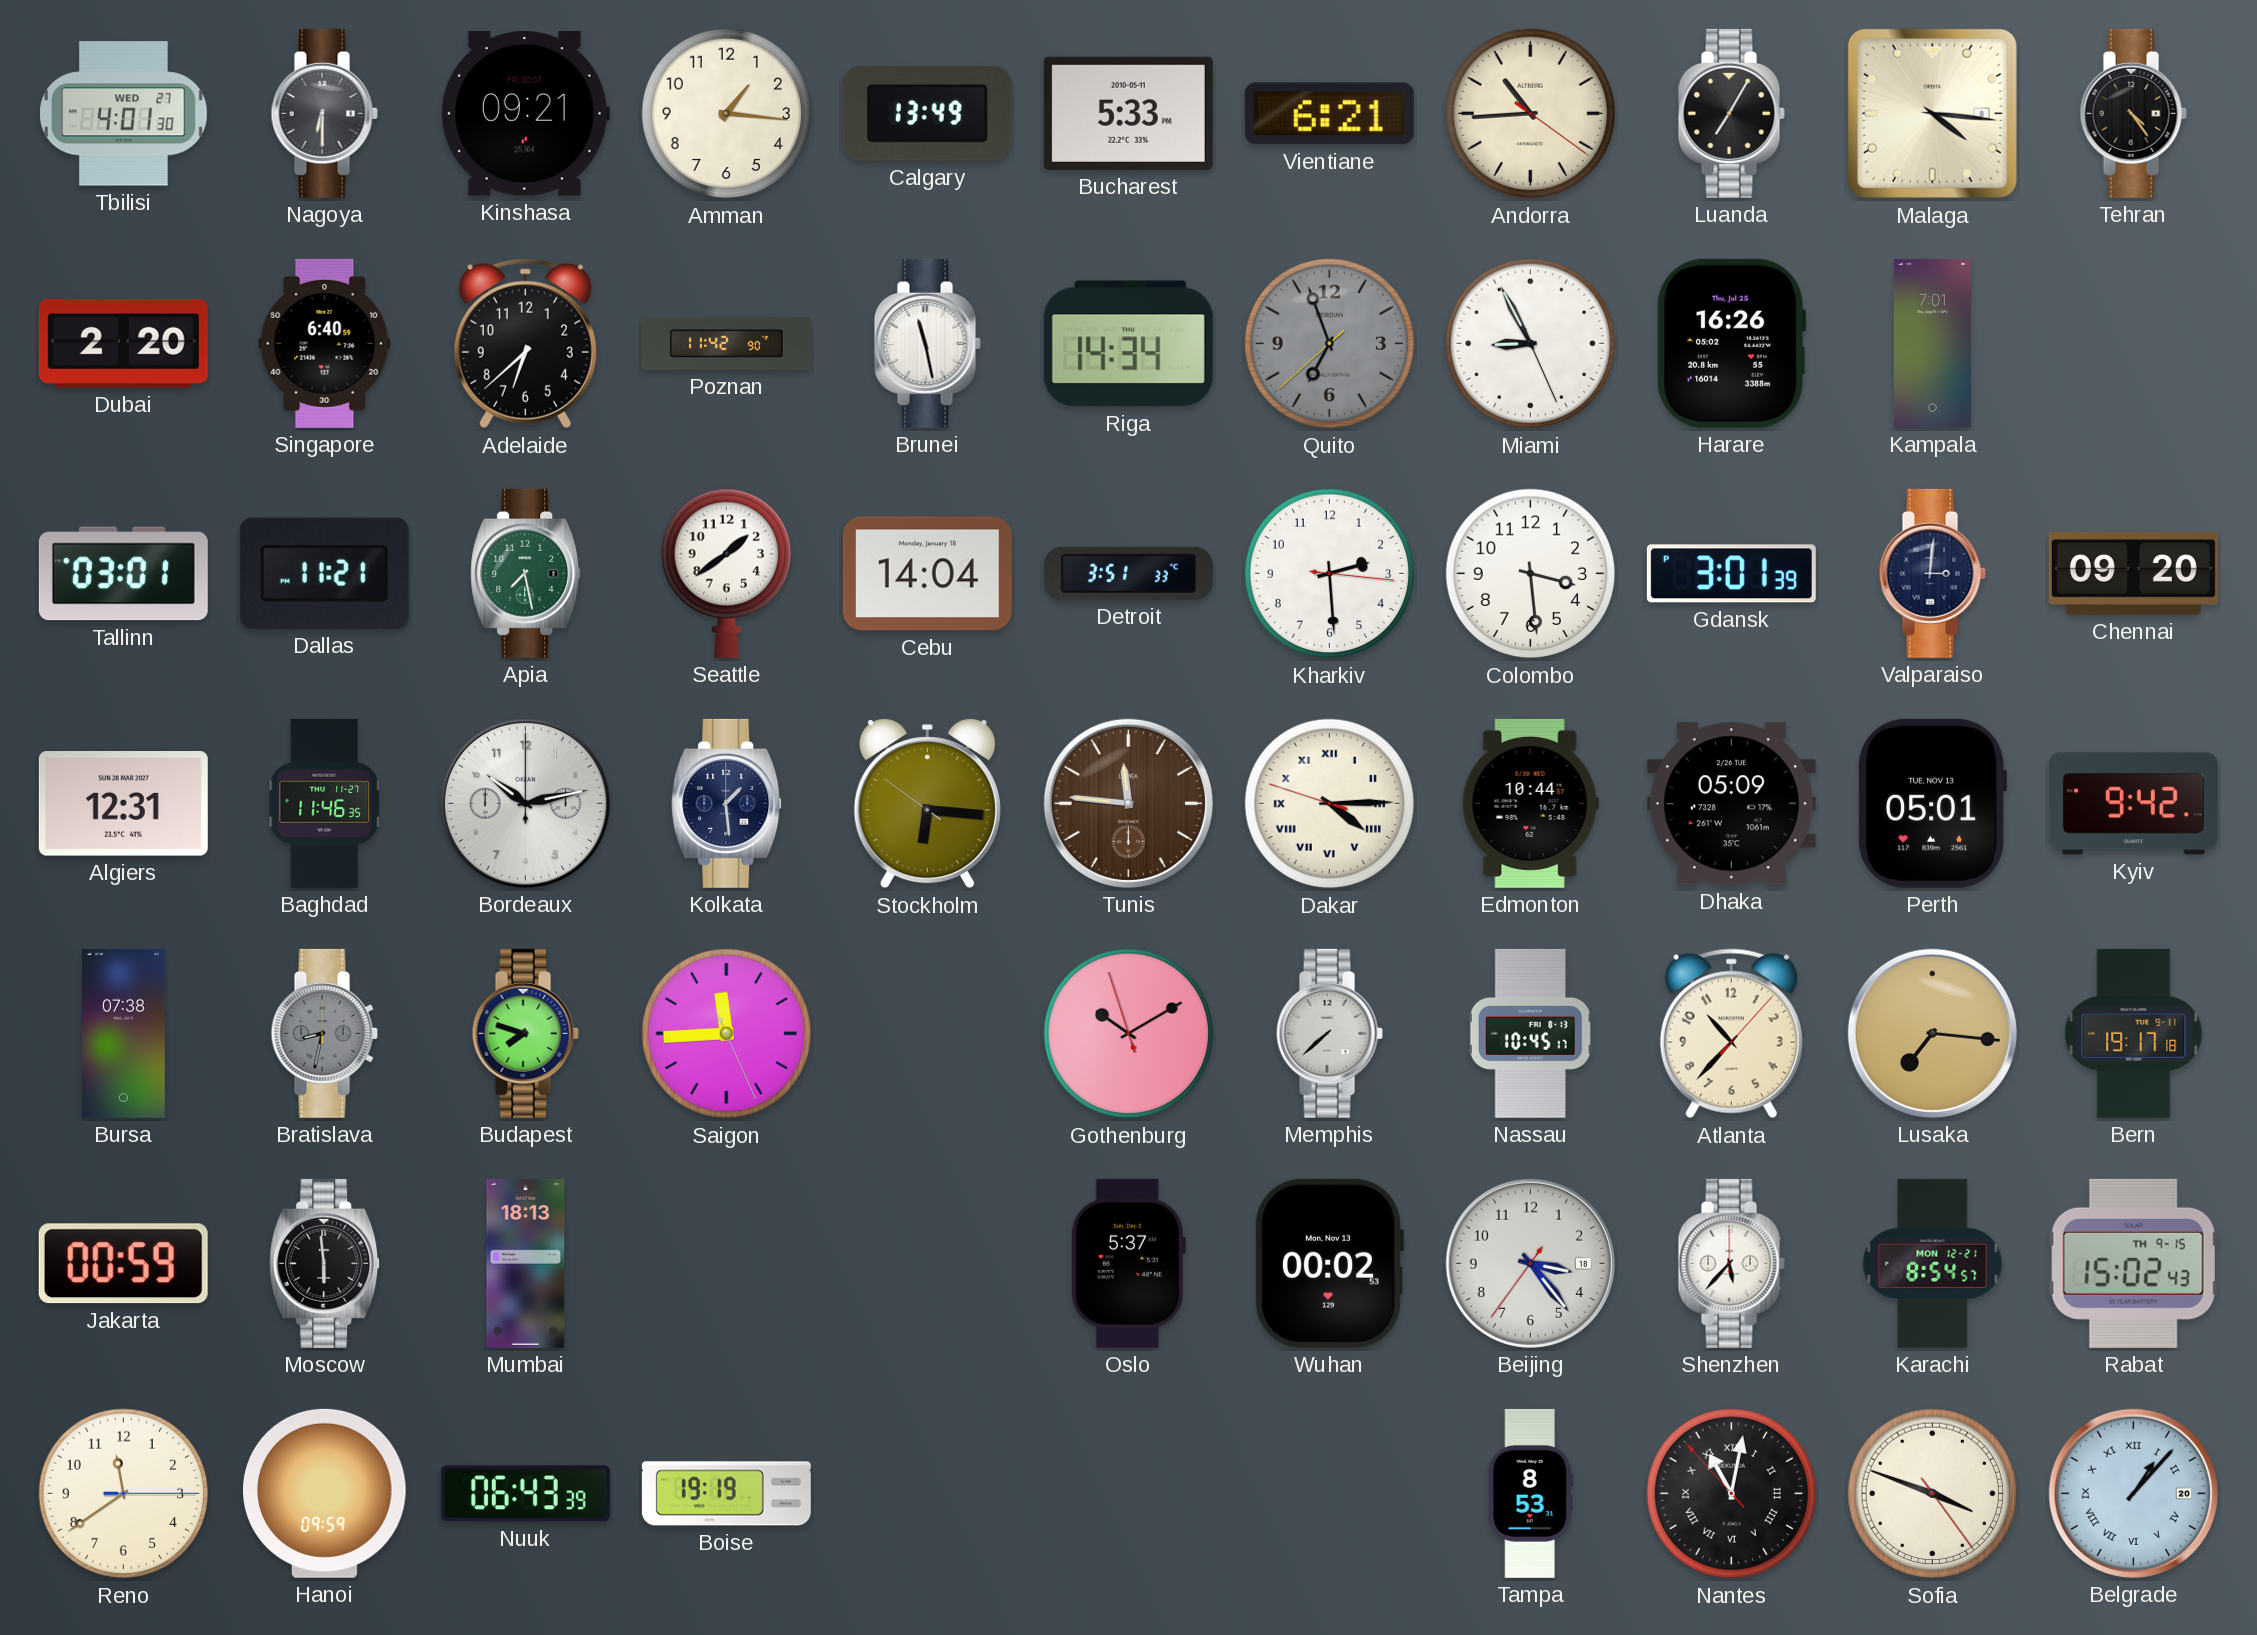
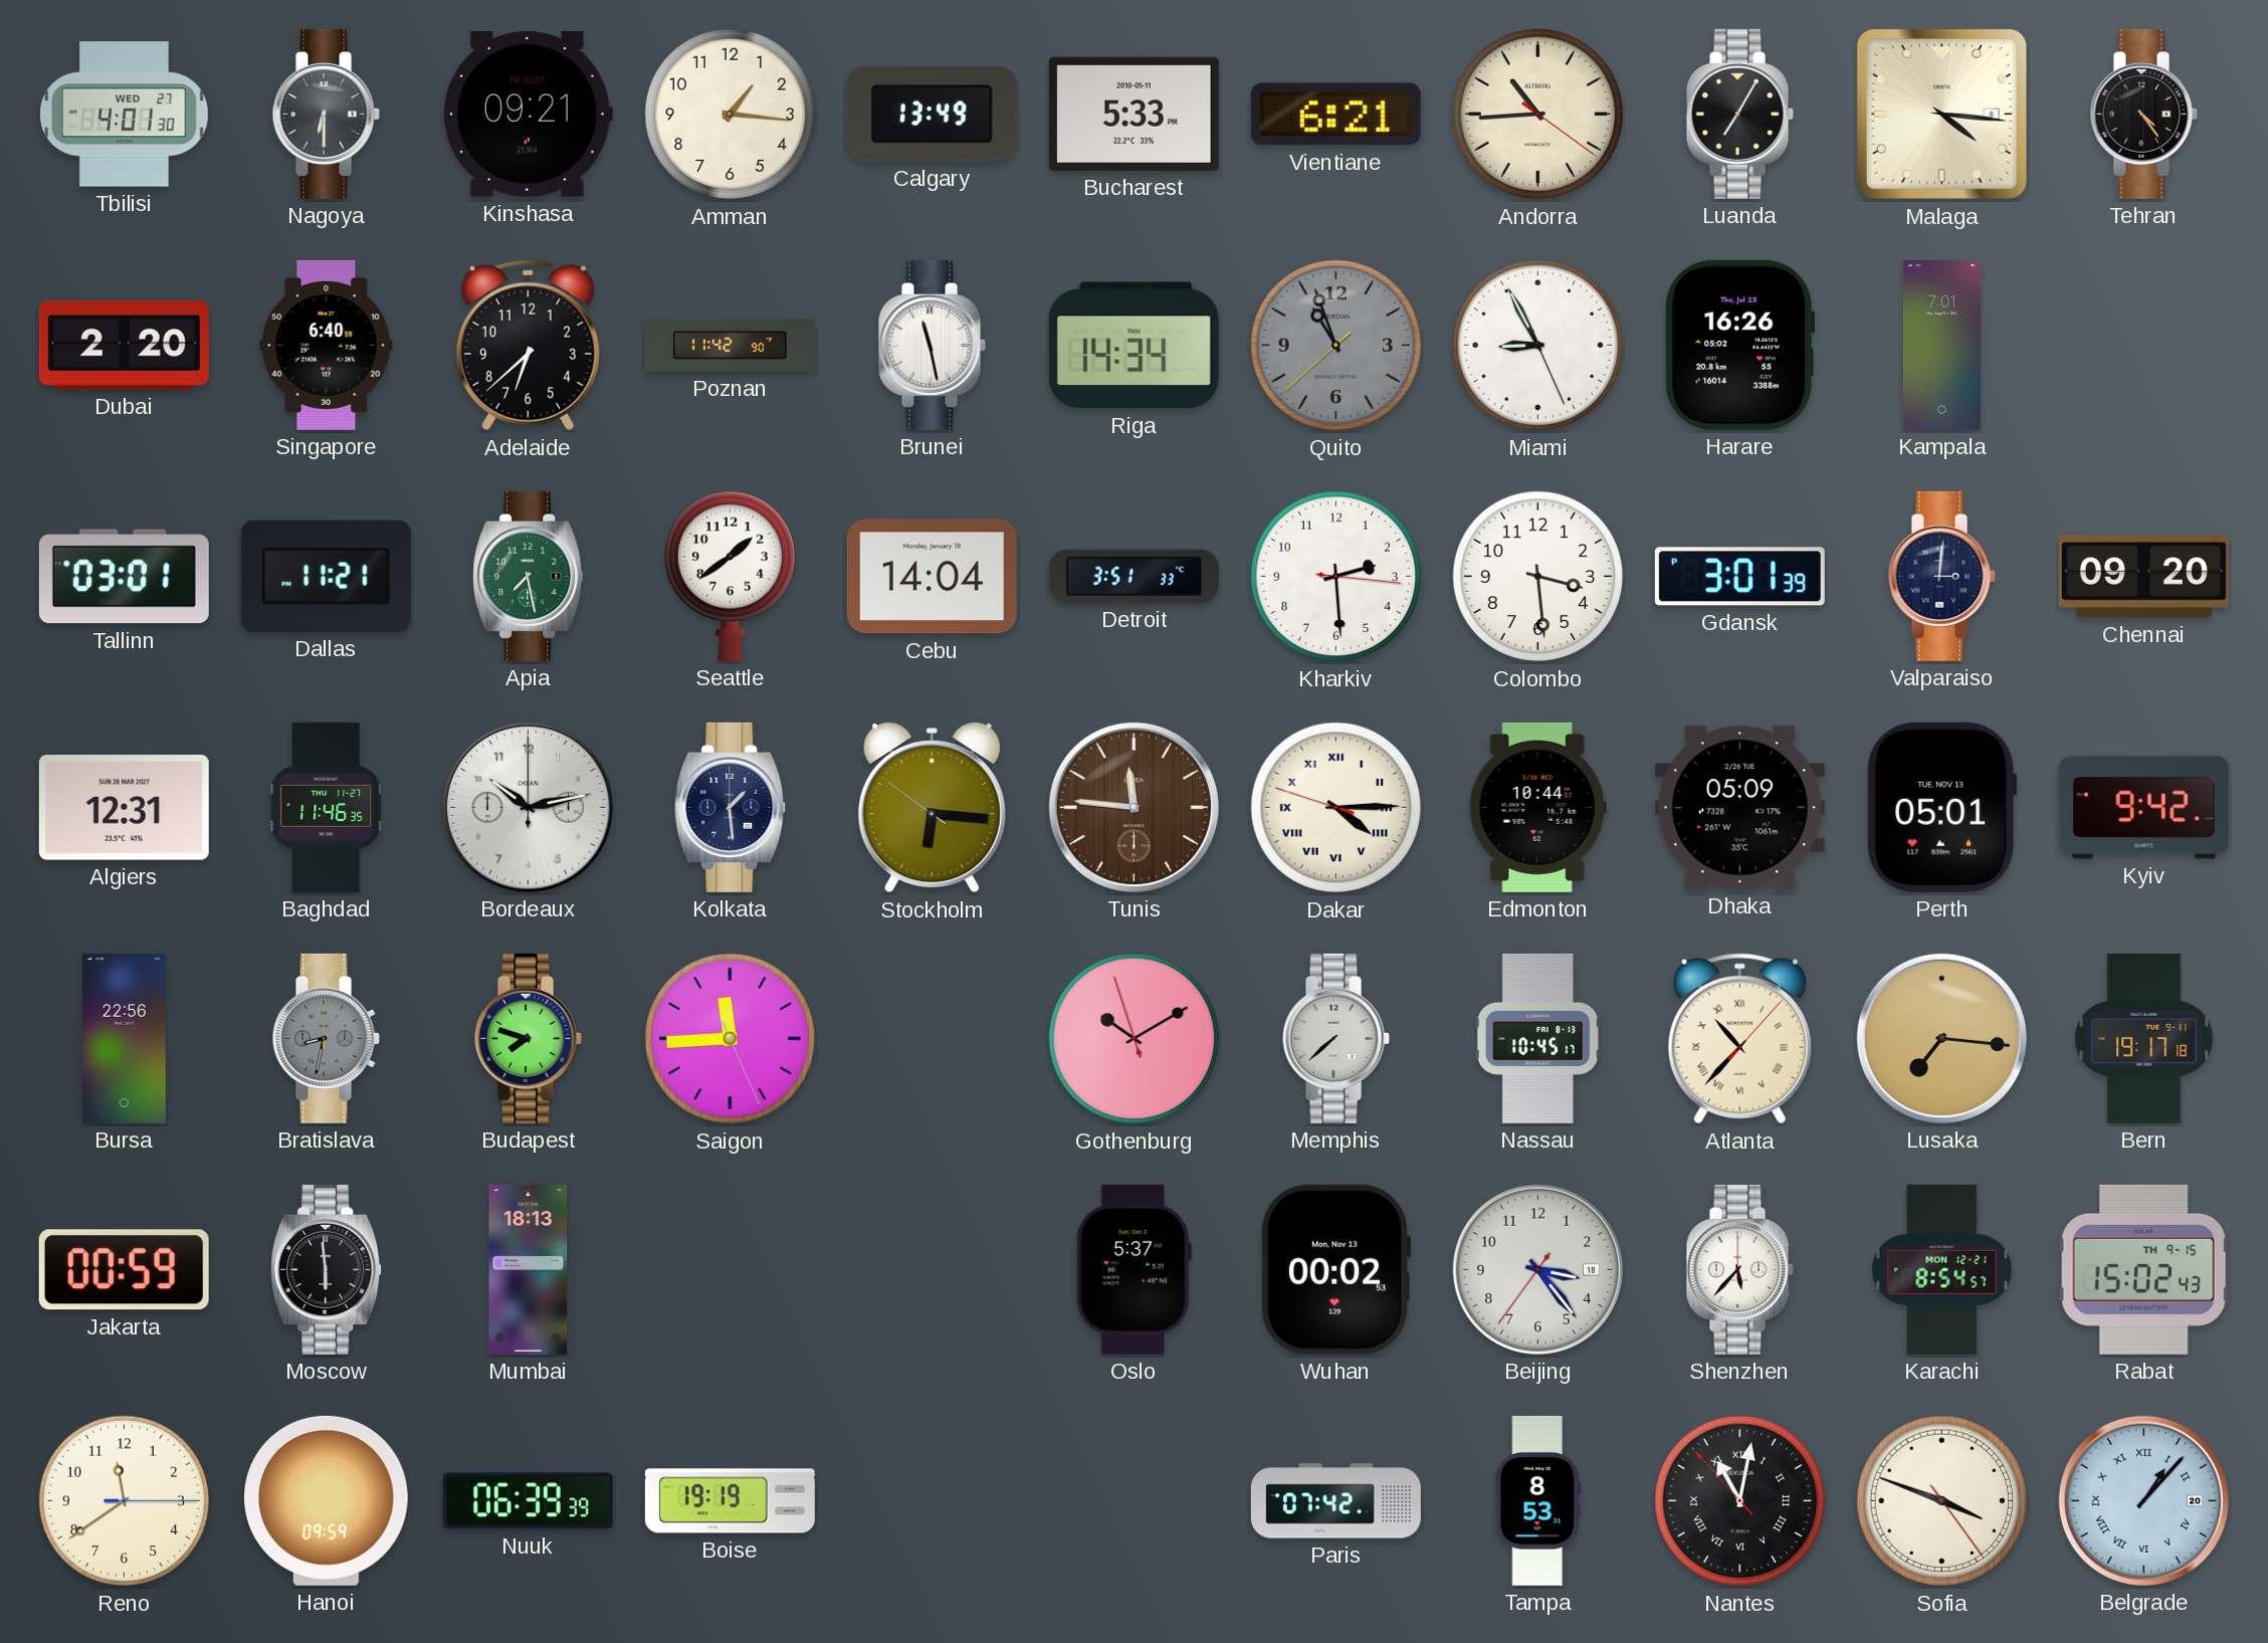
Quito: 6:56 -> 10:56 (1336, 346)
Bursa: 07:38 -> 22:56 (124, 1038)
Atlanta numerals: Arabic -> Roman (1739, 1039)
Nuuk: 06:43 -> 06:39 (528, 1501)
Paris: none -> 07:42 (1335, 1501)
